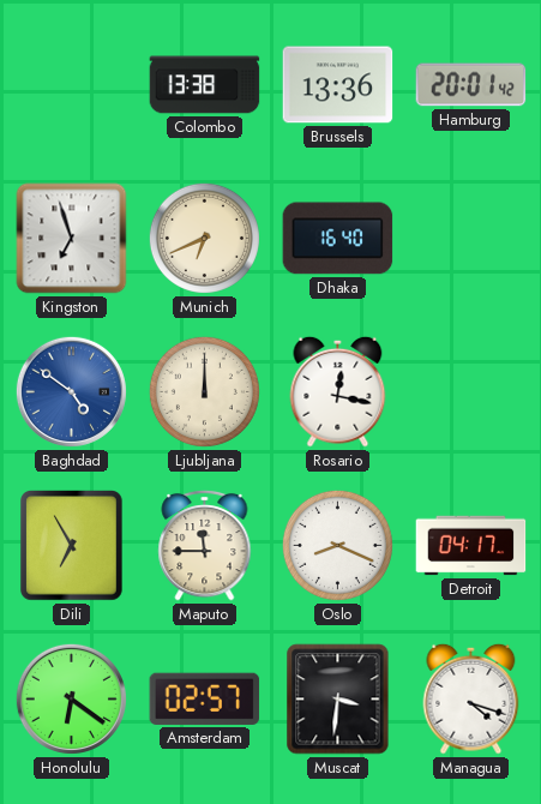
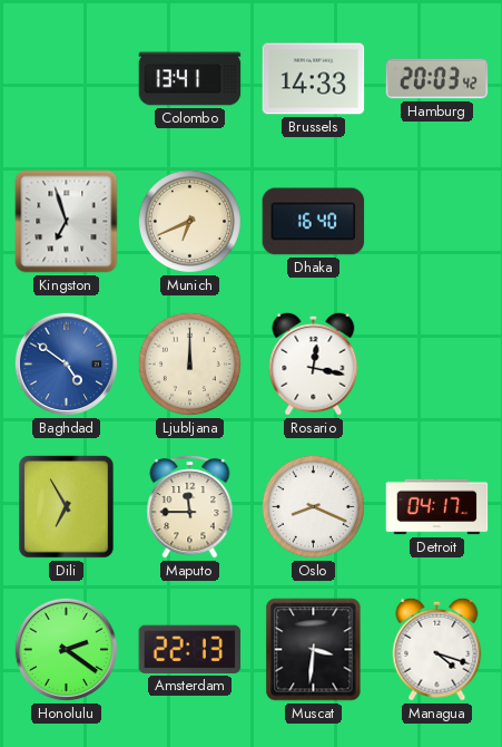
Colombo: 13:38 -> 13:41 (190, 79)
Brussels: 13:36 -> 14:33 (314, 79)
Hamburg: 20:01 -> 20:03 (437, 79)
Honolulu: 6:21 -> 2:21 (66, 649)
Amsterdam: 02:57 -> 22:13 (190, 649)
